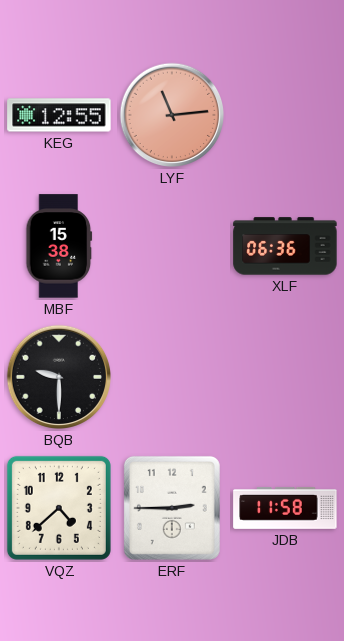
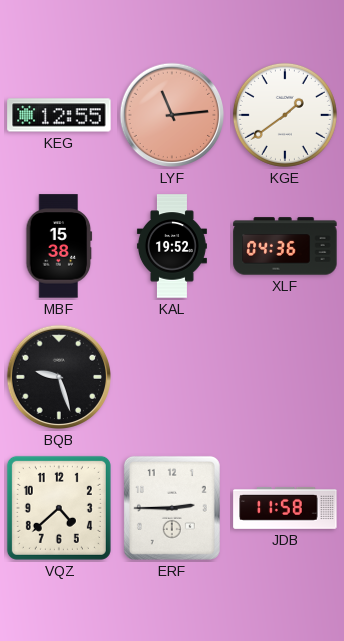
KGE: none -> 1:39 (285, 115)
KAL: none -> 19:52 (172, 246)
XLF: 06:36 -> 04:36 (285, 246)
BQB: 9:30 -> 9:27 (59, 377)
